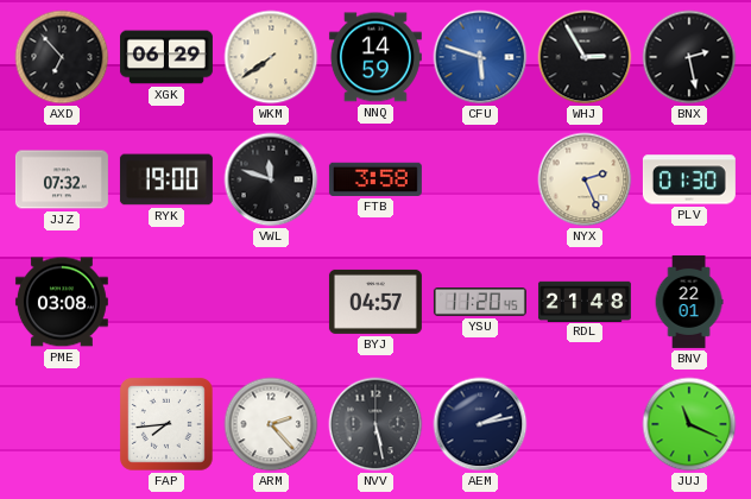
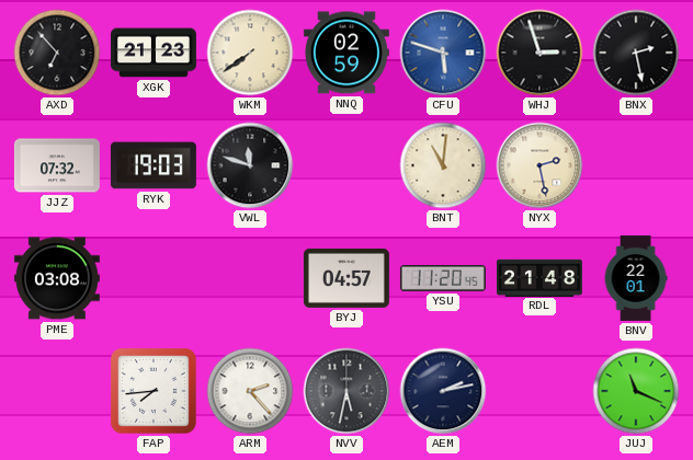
XGK: 06:29 -> 21:23 (154, 53)
NNQ: 14:59 -> 02:59 (346, 53)
WHJ: 2:55 -> 2:57 (539, 53)
RYK: 19:00 -> 19:03 (154, 165)
FTB: 3:58 -> none (375, 179)
BNT: none -> 11:01 (443, 165)
NYX: 2:26 -> 2:28 (539, 165)
PLV: 01:30 -> none (689, 179)
NVV: 5:28 -> 5:32 (346, 391)
